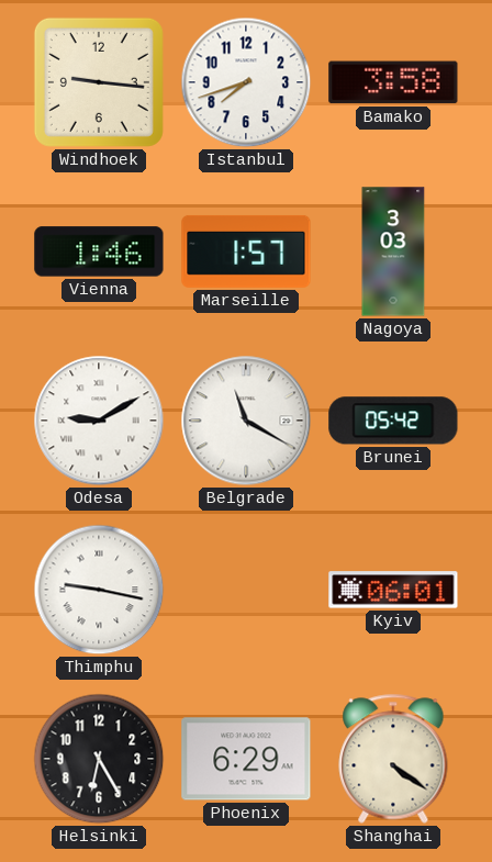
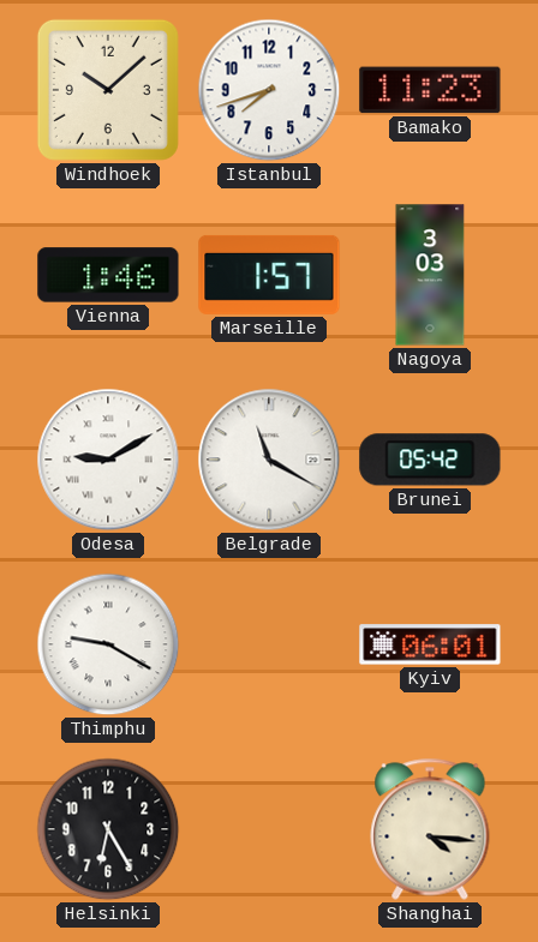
Windhoek: 9:16 -> 10:08 (108, 90)
Bamako: 3:58 -> 11:23 (430, 90)
Thimphu: 9:17 -> 9:20 (108, 644)
Phoenix: 6:29 -> none (246, 759)
Shanghai: 4:21 -> 4:16 (430, 829)
